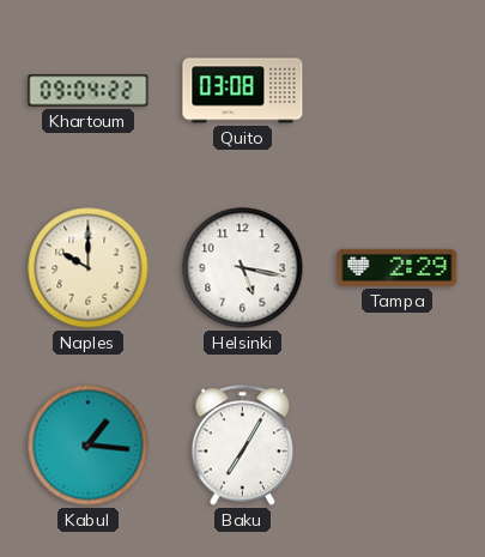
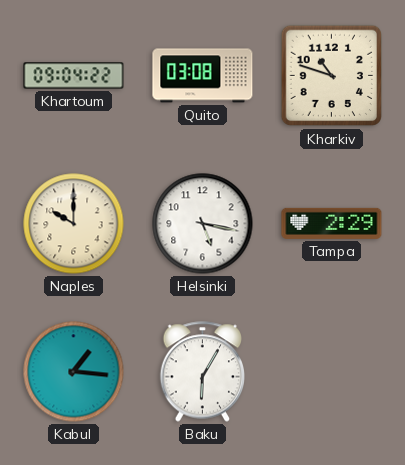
Kharkiv: none -> 10:48 (332, 76)
Baku: 7:05 -> 6:05 (203, 372)
